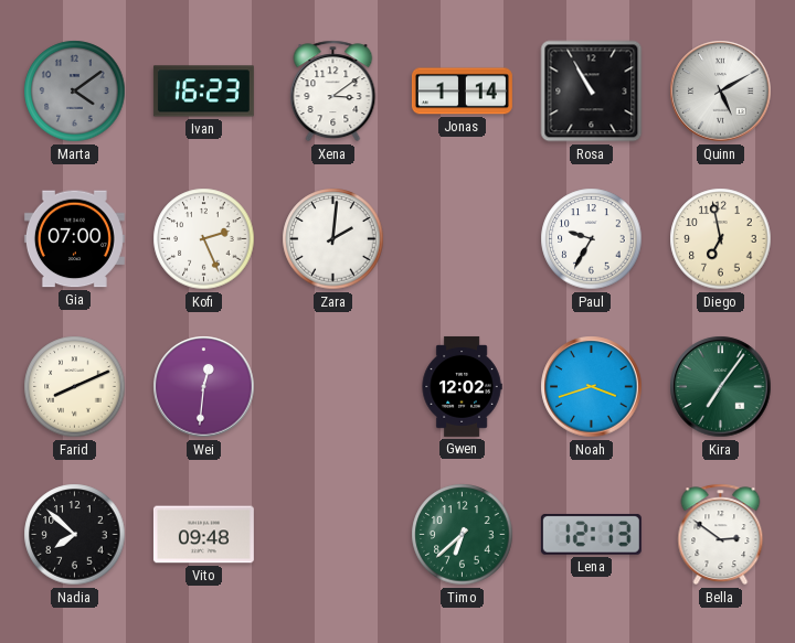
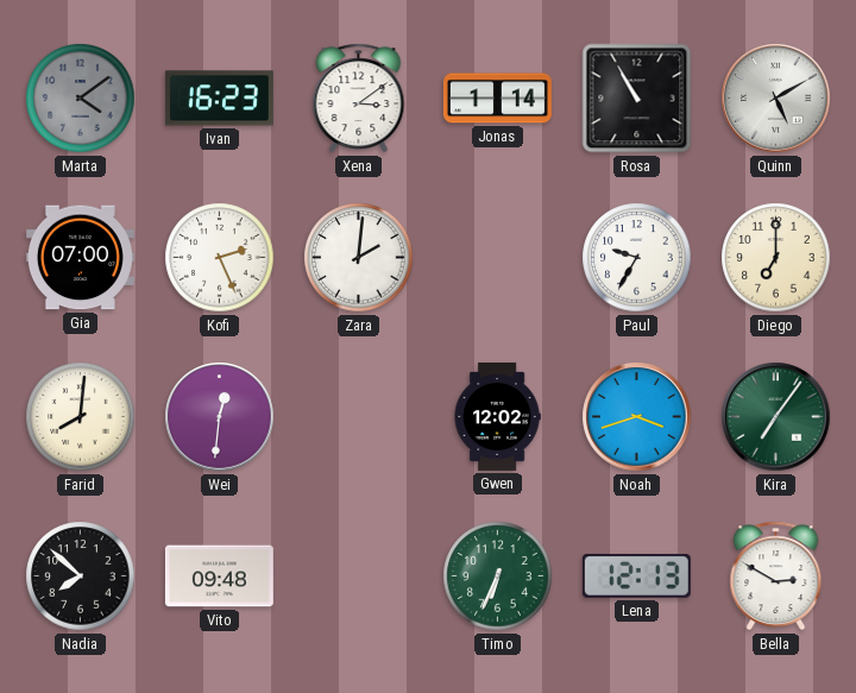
Diego: 6:58 -> 7:00 (776, 258)
Farid: 8:11 -> 8:01 (81, 417)
Timo: 6:38 -> 6:34 (498, 577)
Bella: 2:51 -> 2:50 (776, 577)
